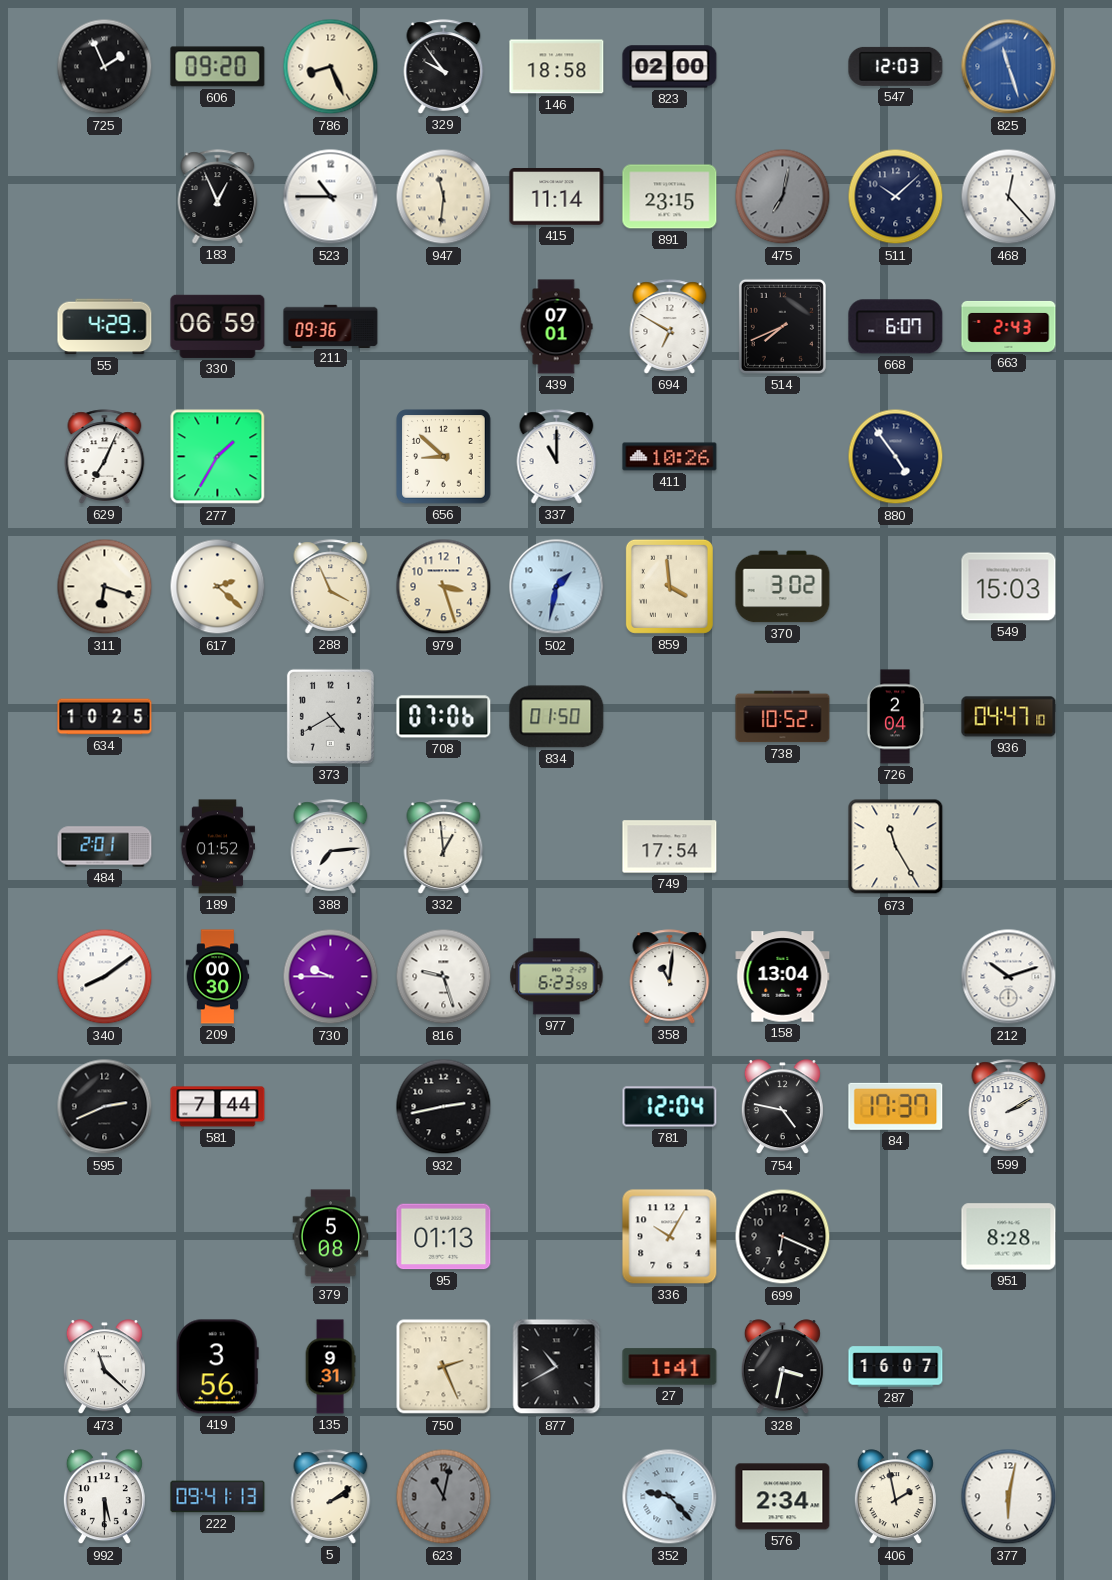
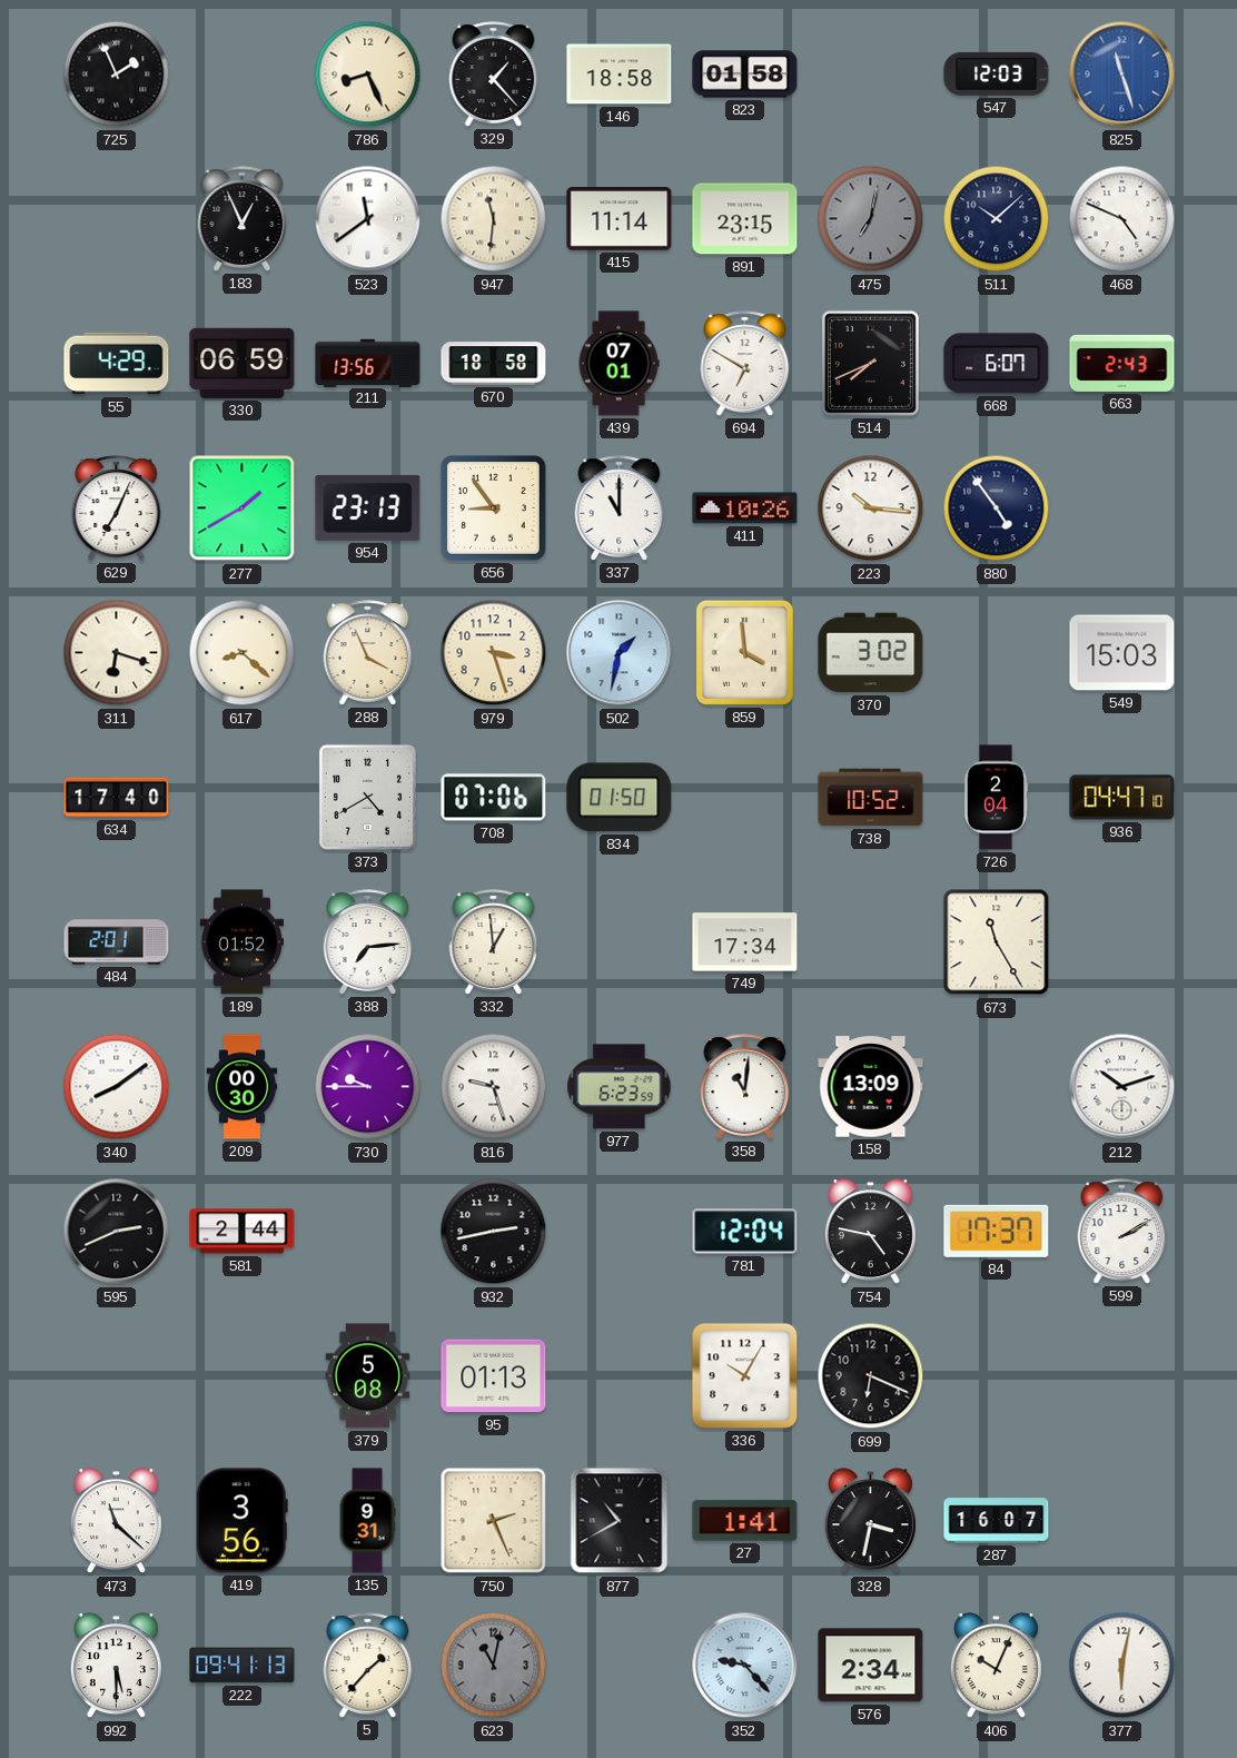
606: 09:20 -> none (218, 67)
329: 9:54 -> 1:23 (494, 75)
823: 02:00 -> 01:58 (745, 75)
523: 10:45 -> 11:39 (368, 219)
468: 12:23 -> 4:49 (1122, 219)
211: 09:36 -> 13:56 (368, 363)
670: none -> 18:58 (494, 364)
277: 1:35 -> 1:40 (243, 508)
954: none -> 23:13 (368, 507)
656: 8:52 -> 8:54 (494, 508)
223: none -> 10:16 (871, 508)
617: 2:22 -> 8:22 (243, 653)
634: 10:25 -> 17:40 (117, 798)
749: 17:54 -> 17:34 (745, 942)
158: 13:04 -> 13:09 (871, 1087)
581: 7:44 -> 2:44 (243, 1232)
951: 8:28 -> none (1009, 1237)
5: 2:09 -> 1:37 (368, 1666)
406: 1:58 -> 10:04 (996, 1666)
